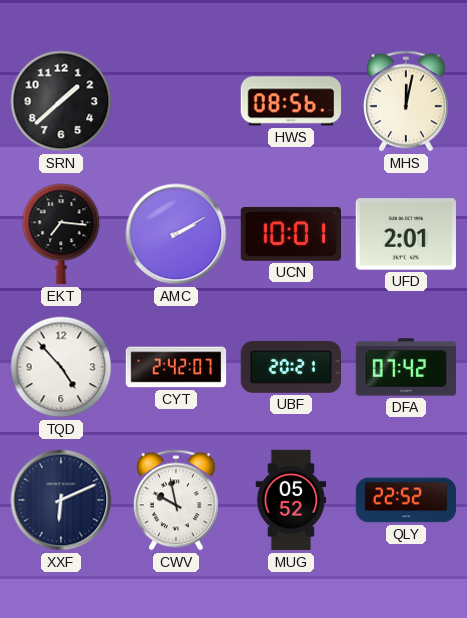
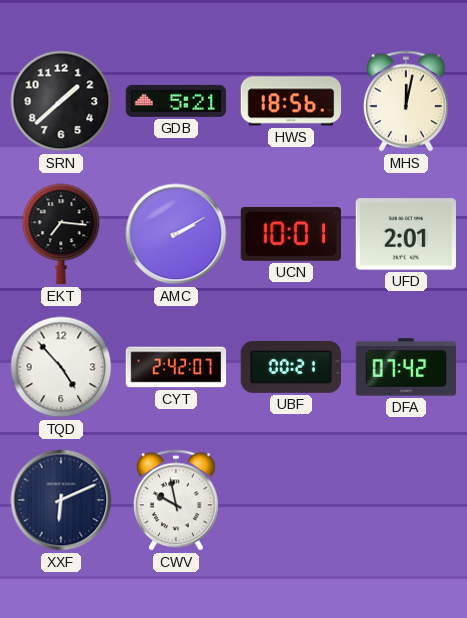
GDB: none -> 5:21 (176, 101)
HWS: 08:56 -> 18:56 (291, 101)
UBF: 20:21 -> 00:21 (290, 367)
MUG: 05:52 -> none (291, 500)
QLY: 22:52 -> none (406, 500)
